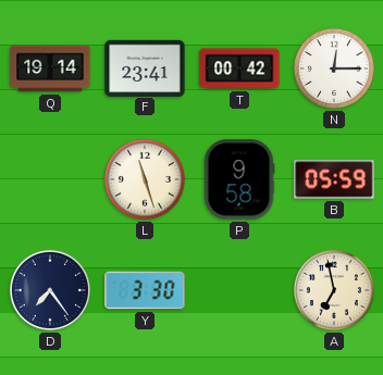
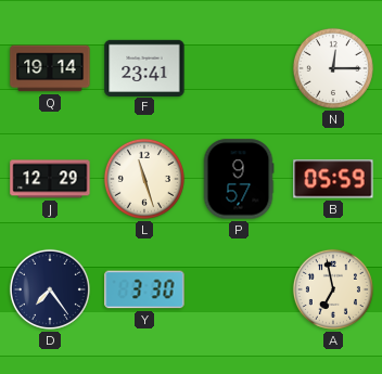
T: 00:42 -> none (239, 68)
J: none -> 12:29 (50, 179)
P: 9:58 -> 9:57 (239, 179)
